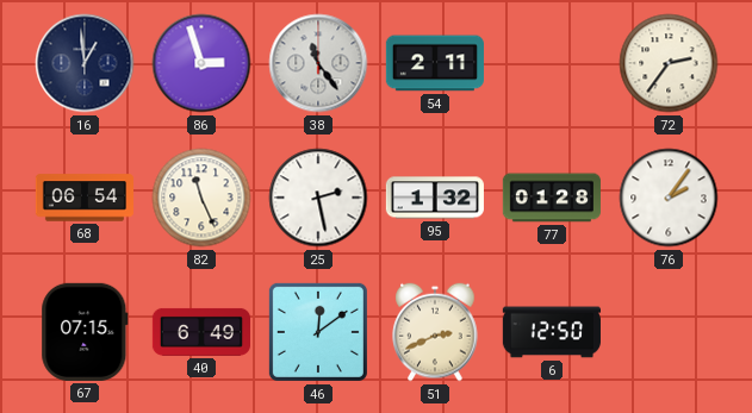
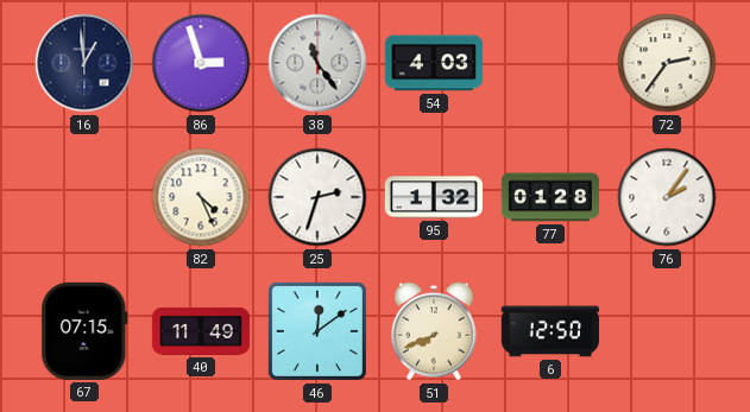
54: 2:11 -> 4:03 (434, 63)
68: 06:54 -> none (83, 198)
82: 11:26 -> 4:26 (201, 197)
25: 2:28 -> 2:33 (317, 197)
40: 6:49 -> 11:49 (200, 331)
51: 2:41 -> 7:41 (434, 331)
